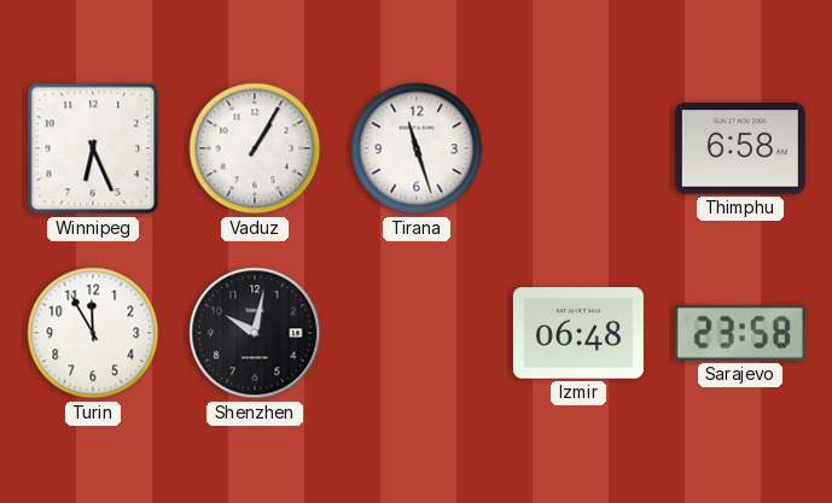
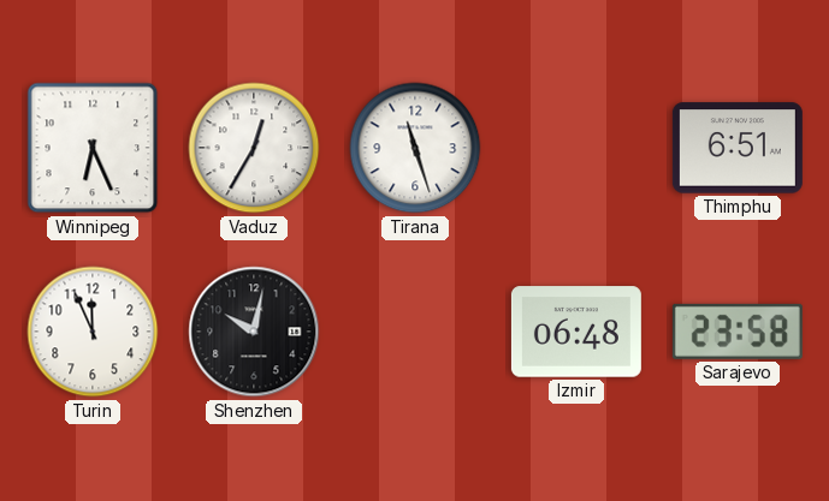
Vaduz: 1:05 -> 12:35 (254, 148)
Thimphu: 6:58 -> 6:51 (738, 148)
Turin: 11:55 -> 11:56 (93, 332)
